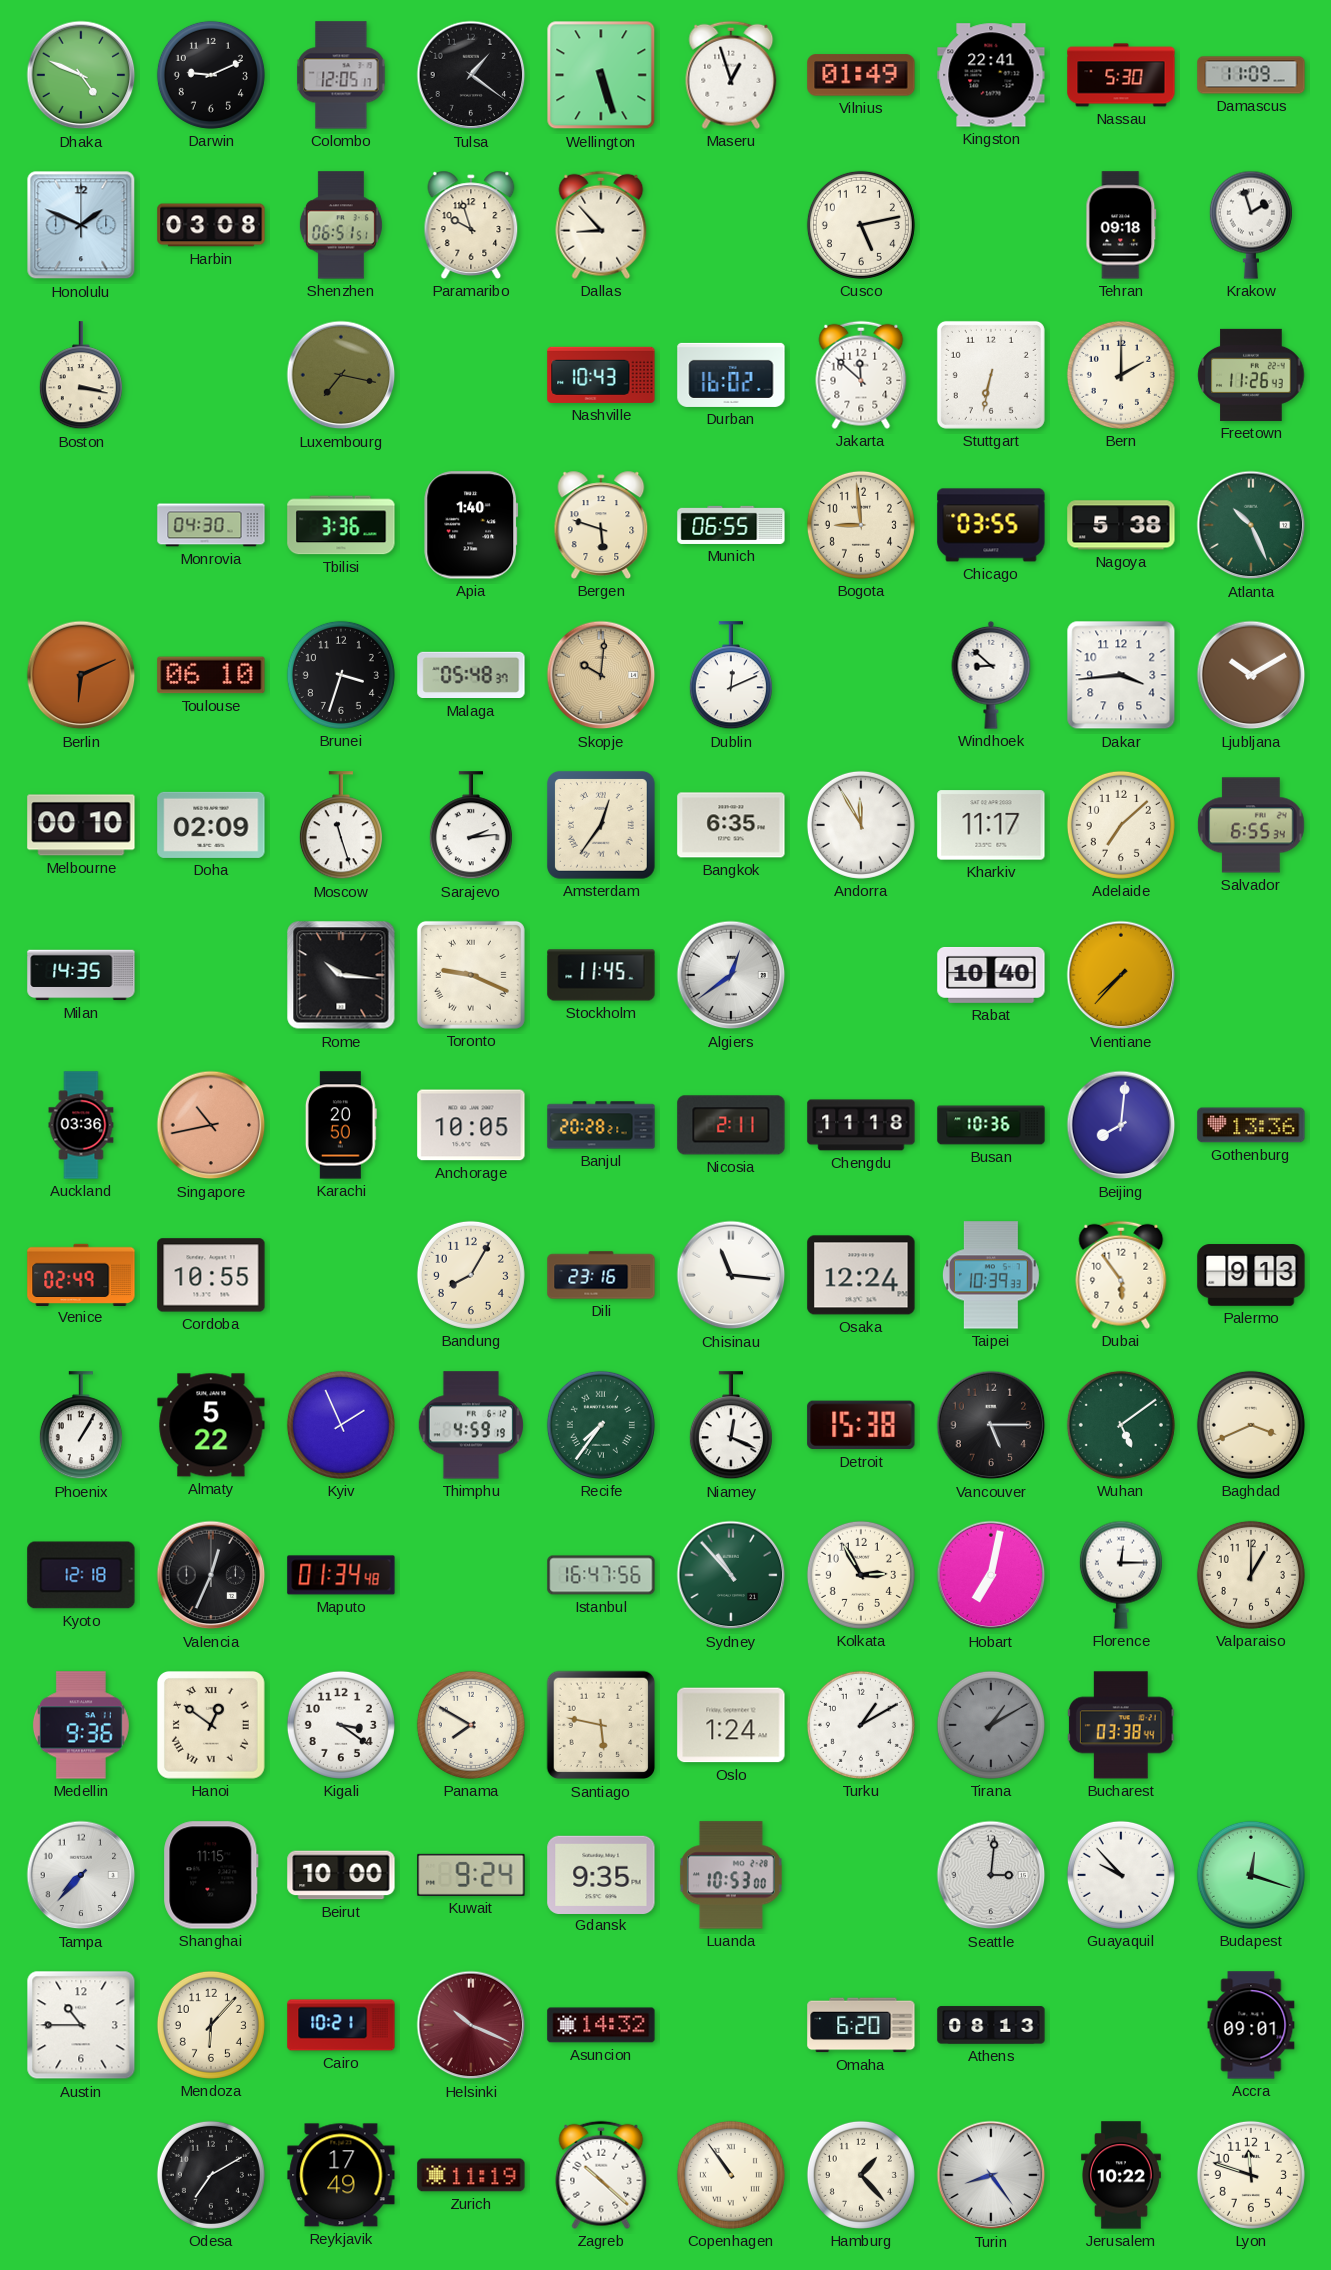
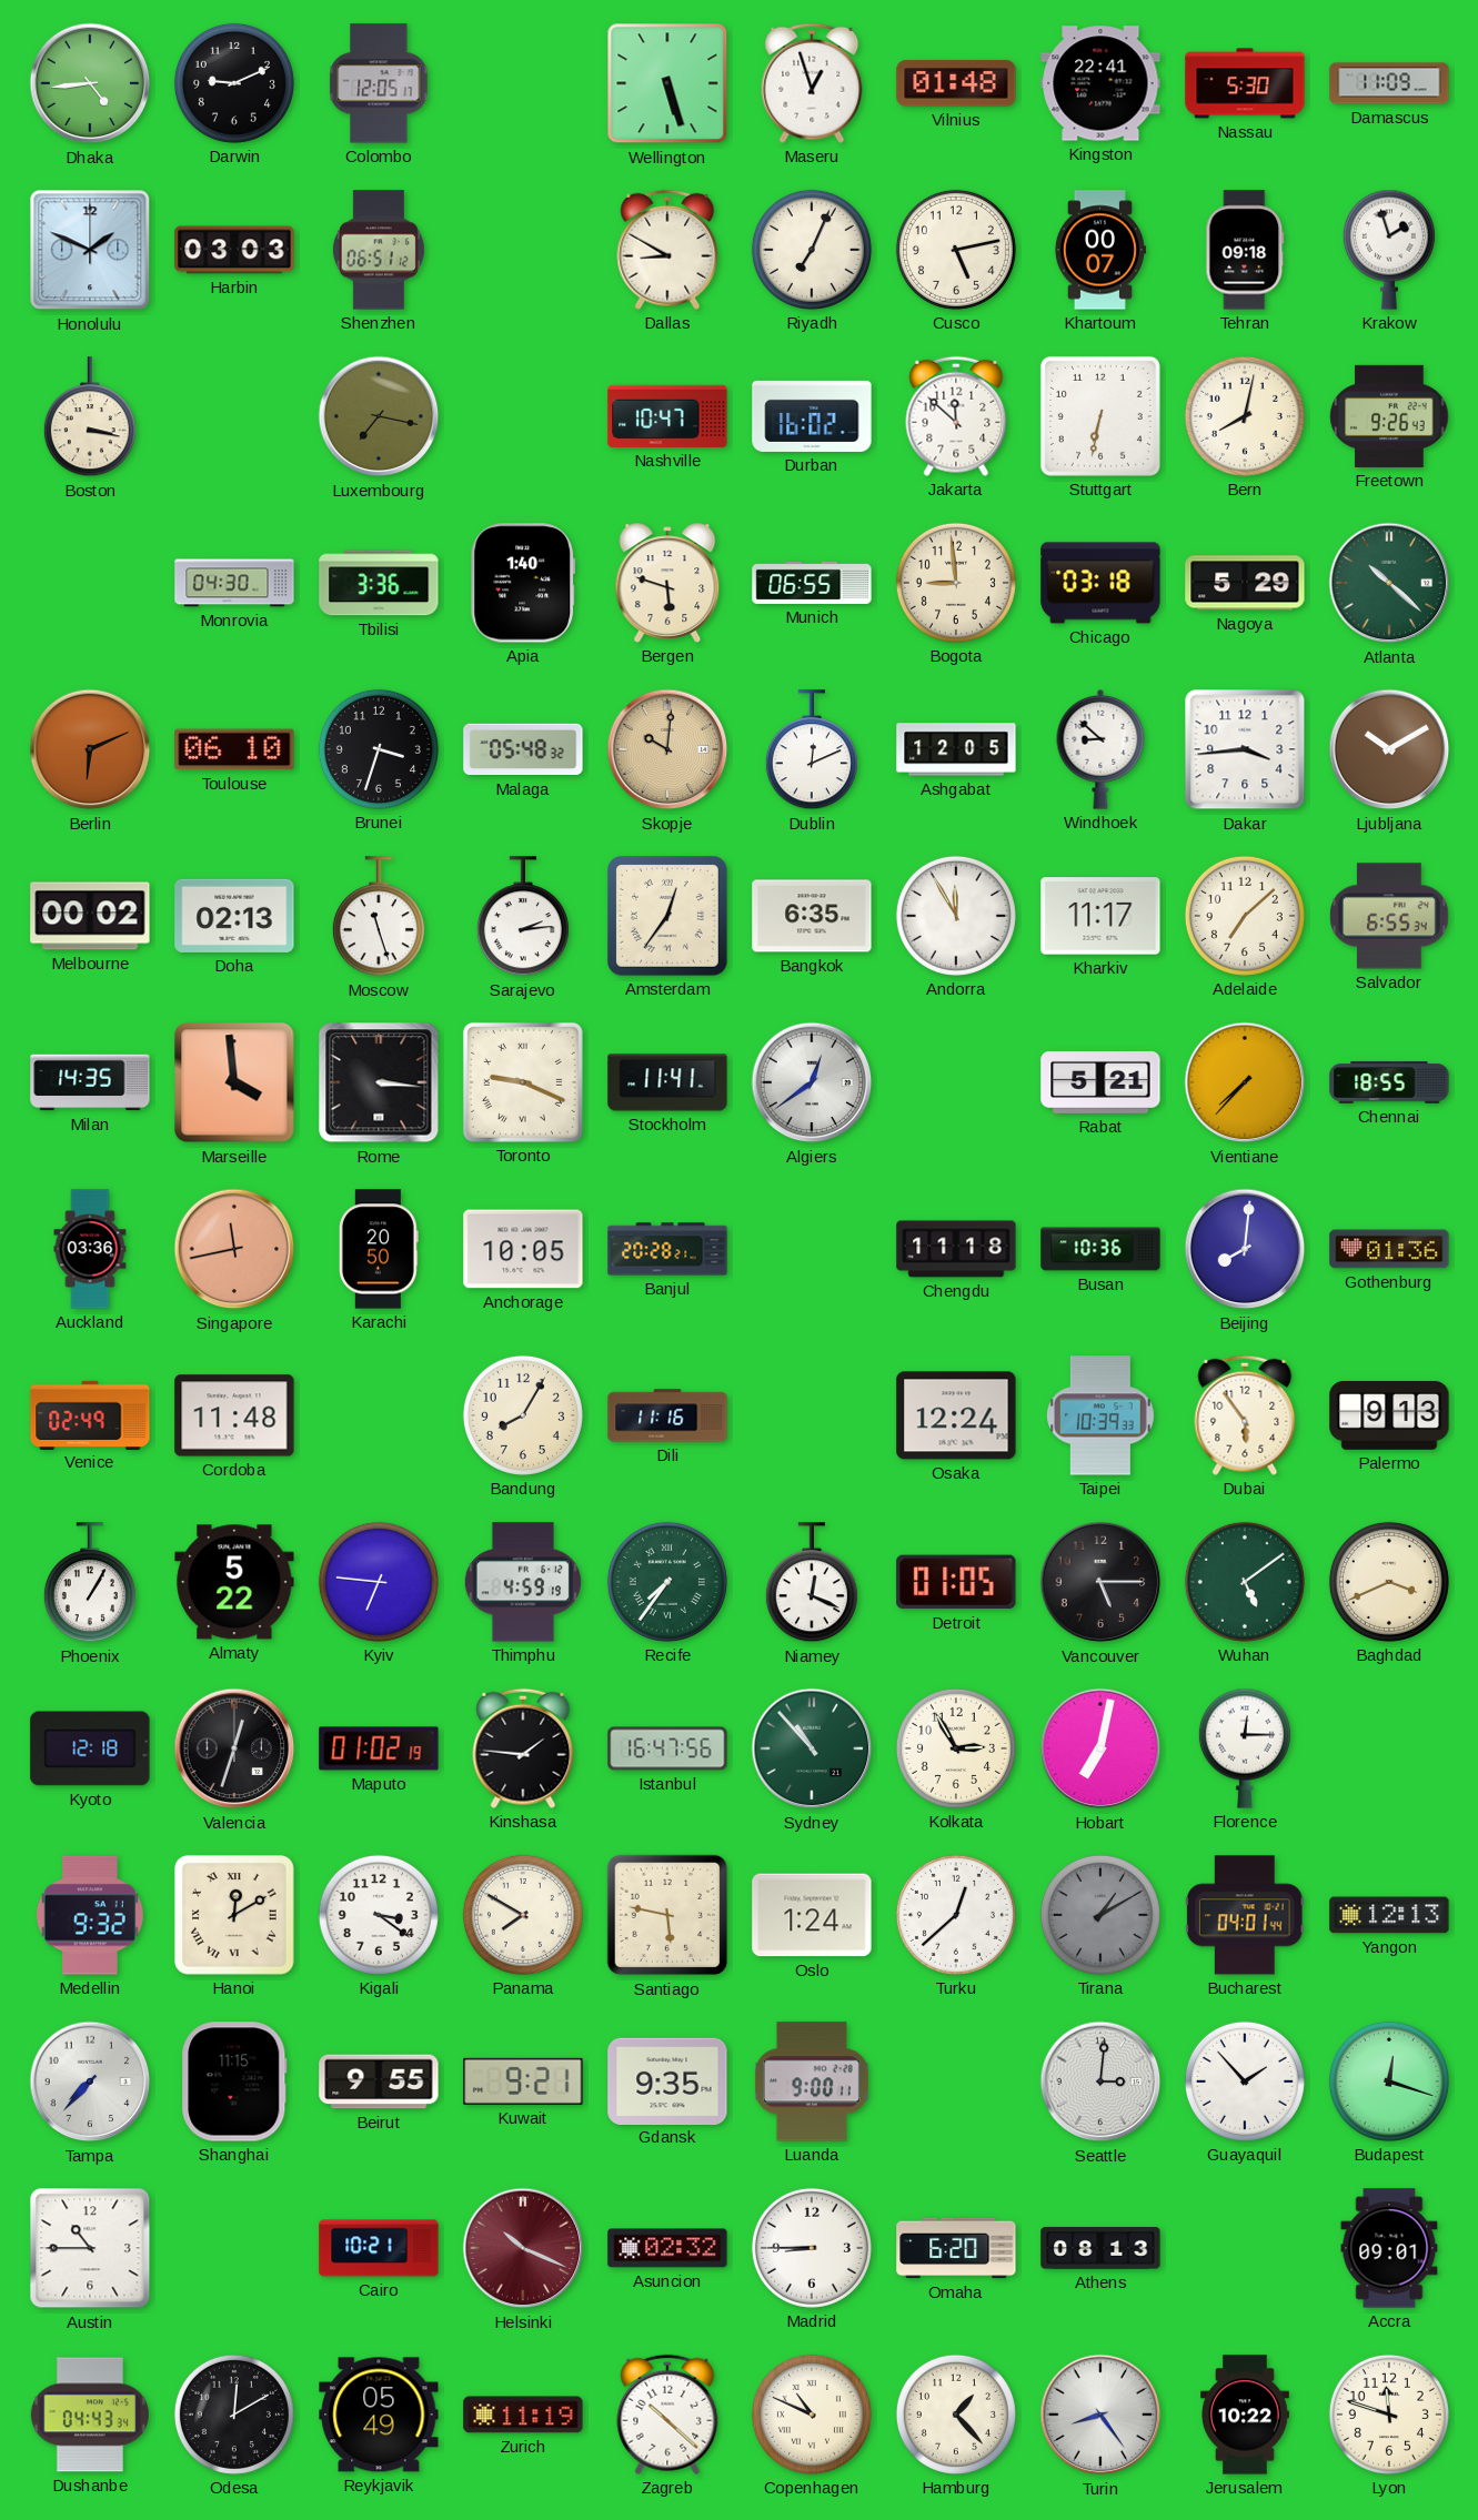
Dhaka: 4:49 -> 4:44 (90, 83)
Tulsa: 1:21 -> none (471, 75)
Vilnius: 01:49 -> 01:48 (956, 83)
Harbin: 03:08 -> 03:03 (234, 250)
Shenzhen: 06:51:51 -> 06:51:12 (379, 250)
Paramaribo: 9:57 -> none (471, 225)
Dallas: 8:53 -> 8:50 (667, 250)
Riyadh: none -> 7:04 (812, 250)
Khartoum: none -> 00:07 (1099, 250)
Nashville: 10:43 -> 10:47 (667, 416)
Bern: 2:00 -> 8:02 (1245, 416)
Freetown: 11:26 -> 9:26 (1389, 416)
Chicago: 03:55 -> 03:18 (1100, 583)
Nagoya: 5:38 -> 5:29 (1245, 583)
Atlanta: 10:26 -> 10:22 (1389, 583)
Malaga: 05:48:37 -> 05:48:32 (523, 749)
Ashgabat: none -> 12:05 (956, 749)
Melbourne: 00:10 -> 00:02 (90, 916)
Doha: 02:09 -> 02:13 (234, 916)
Marseille: none -> 3:59 (234, 1082)
Rome: 10:16 -> 3:16 (379, 1082)
Stockholm: 11:45 -> 11:41 (667, 1082)
Rabat: 10:40 -> 5:21 (1100, 1082)
Chennai: none -> 18:55 (1389, 1082)
Singapore: 10:43 -> 11:43 (234, 1249)
Nicosia: 2:11 -> none (731, 1125)
Gothenburg: 13:36 -> 01:36 (1389, 1249)
Cordoba: 10:55 -> 11:48 (234, 1415)
Dili: 23:16 -> 11:16 (667, 1415)
Chisinau: 11:16 -> none (731, 1275)
Kyiv: 1:56 -> 6:46 (379, 1582)
Detroit: 15:38 -> 01:05 (956, 1582)
Valencia: 12:34 -> 12:33 (234, 1748)
Maputo: 01:34 -> 01:02 (379, 1748)
Kinshasa: none -> 1:46 (523, 1748)
Valparaiso: 1:00 -> none (1251, 1575)
Medellin: 9:36 -> 9:32 (90, 1915)
Hanoi: 12:51 -> 12:10 (234, 1915)
Turku: 1:10 -> 12:38 (956, 1915)
Bucharest: 03:38 -> 04:01 (1245, 1915)
Yangon: none -> 12:13 (1389, 1915)
Beirut: 10:00 -> 9:55 (379, 2081)
Kuwait: 9:24 -> 9:21 (523, 2081)
Luanda: 10:53 -> 9:00 (812, 2081)
Guayaquil: 9:53 -> 1:53 (1245, 2081)
Mendoza: 6:07 -> none (211, 2025)
Asuncion: 14:32 -> 02:32 (667, 2248)
Madrid: none -> 8:45 (812, 2248)
Dushanbe: none -> 04:43 (90, 2415)
Odesa: 7:10 -> 12:10 (234, 2415)
Reykjavik: 17:49 -> 05:49 (379, 2415)
Copenhagen: 10:54 -> 10:49 (812, 2415)
